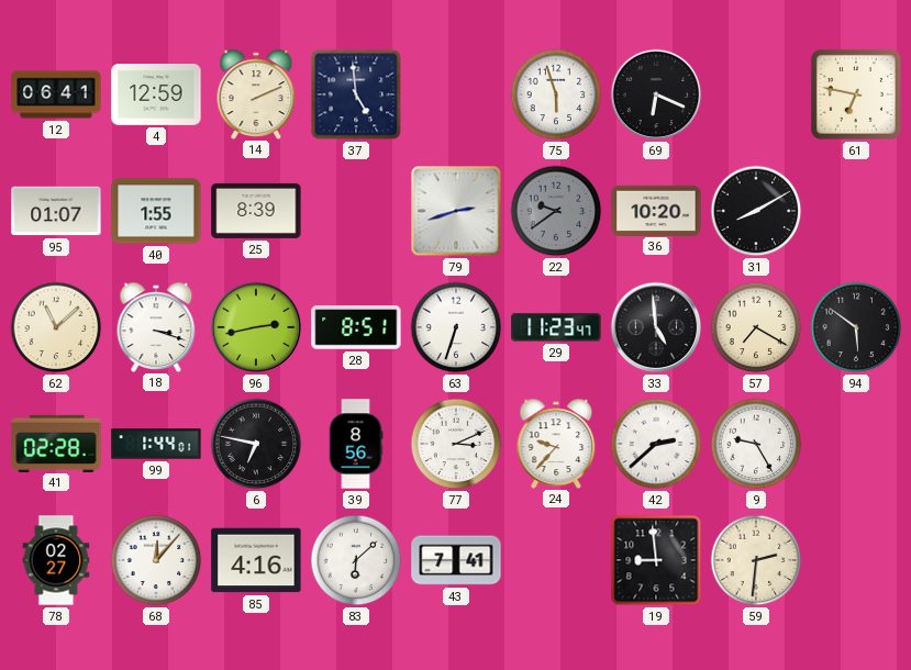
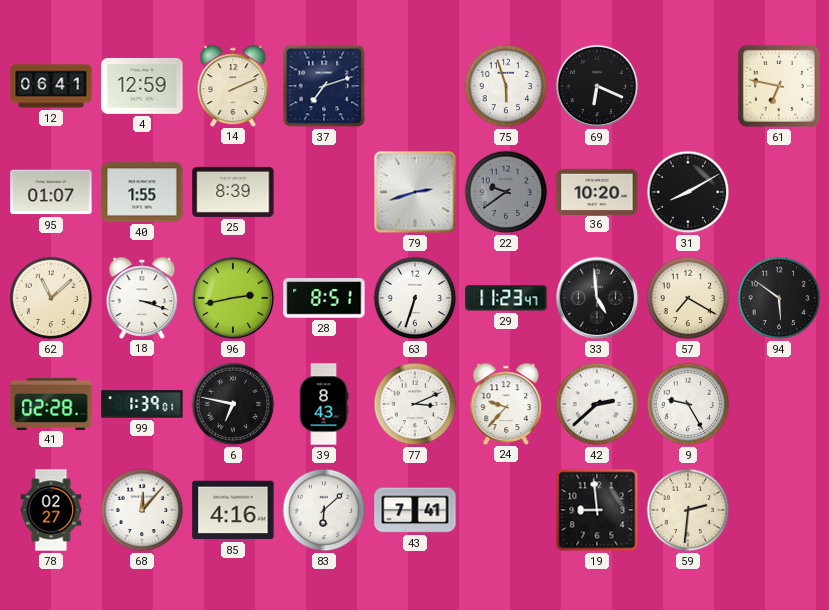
37: 4:59 -> 7:12 (324, 86)
99: 1:44 -> 1:39 (142, 404)
39: 8:56 -> 8:43 (324, 404)
